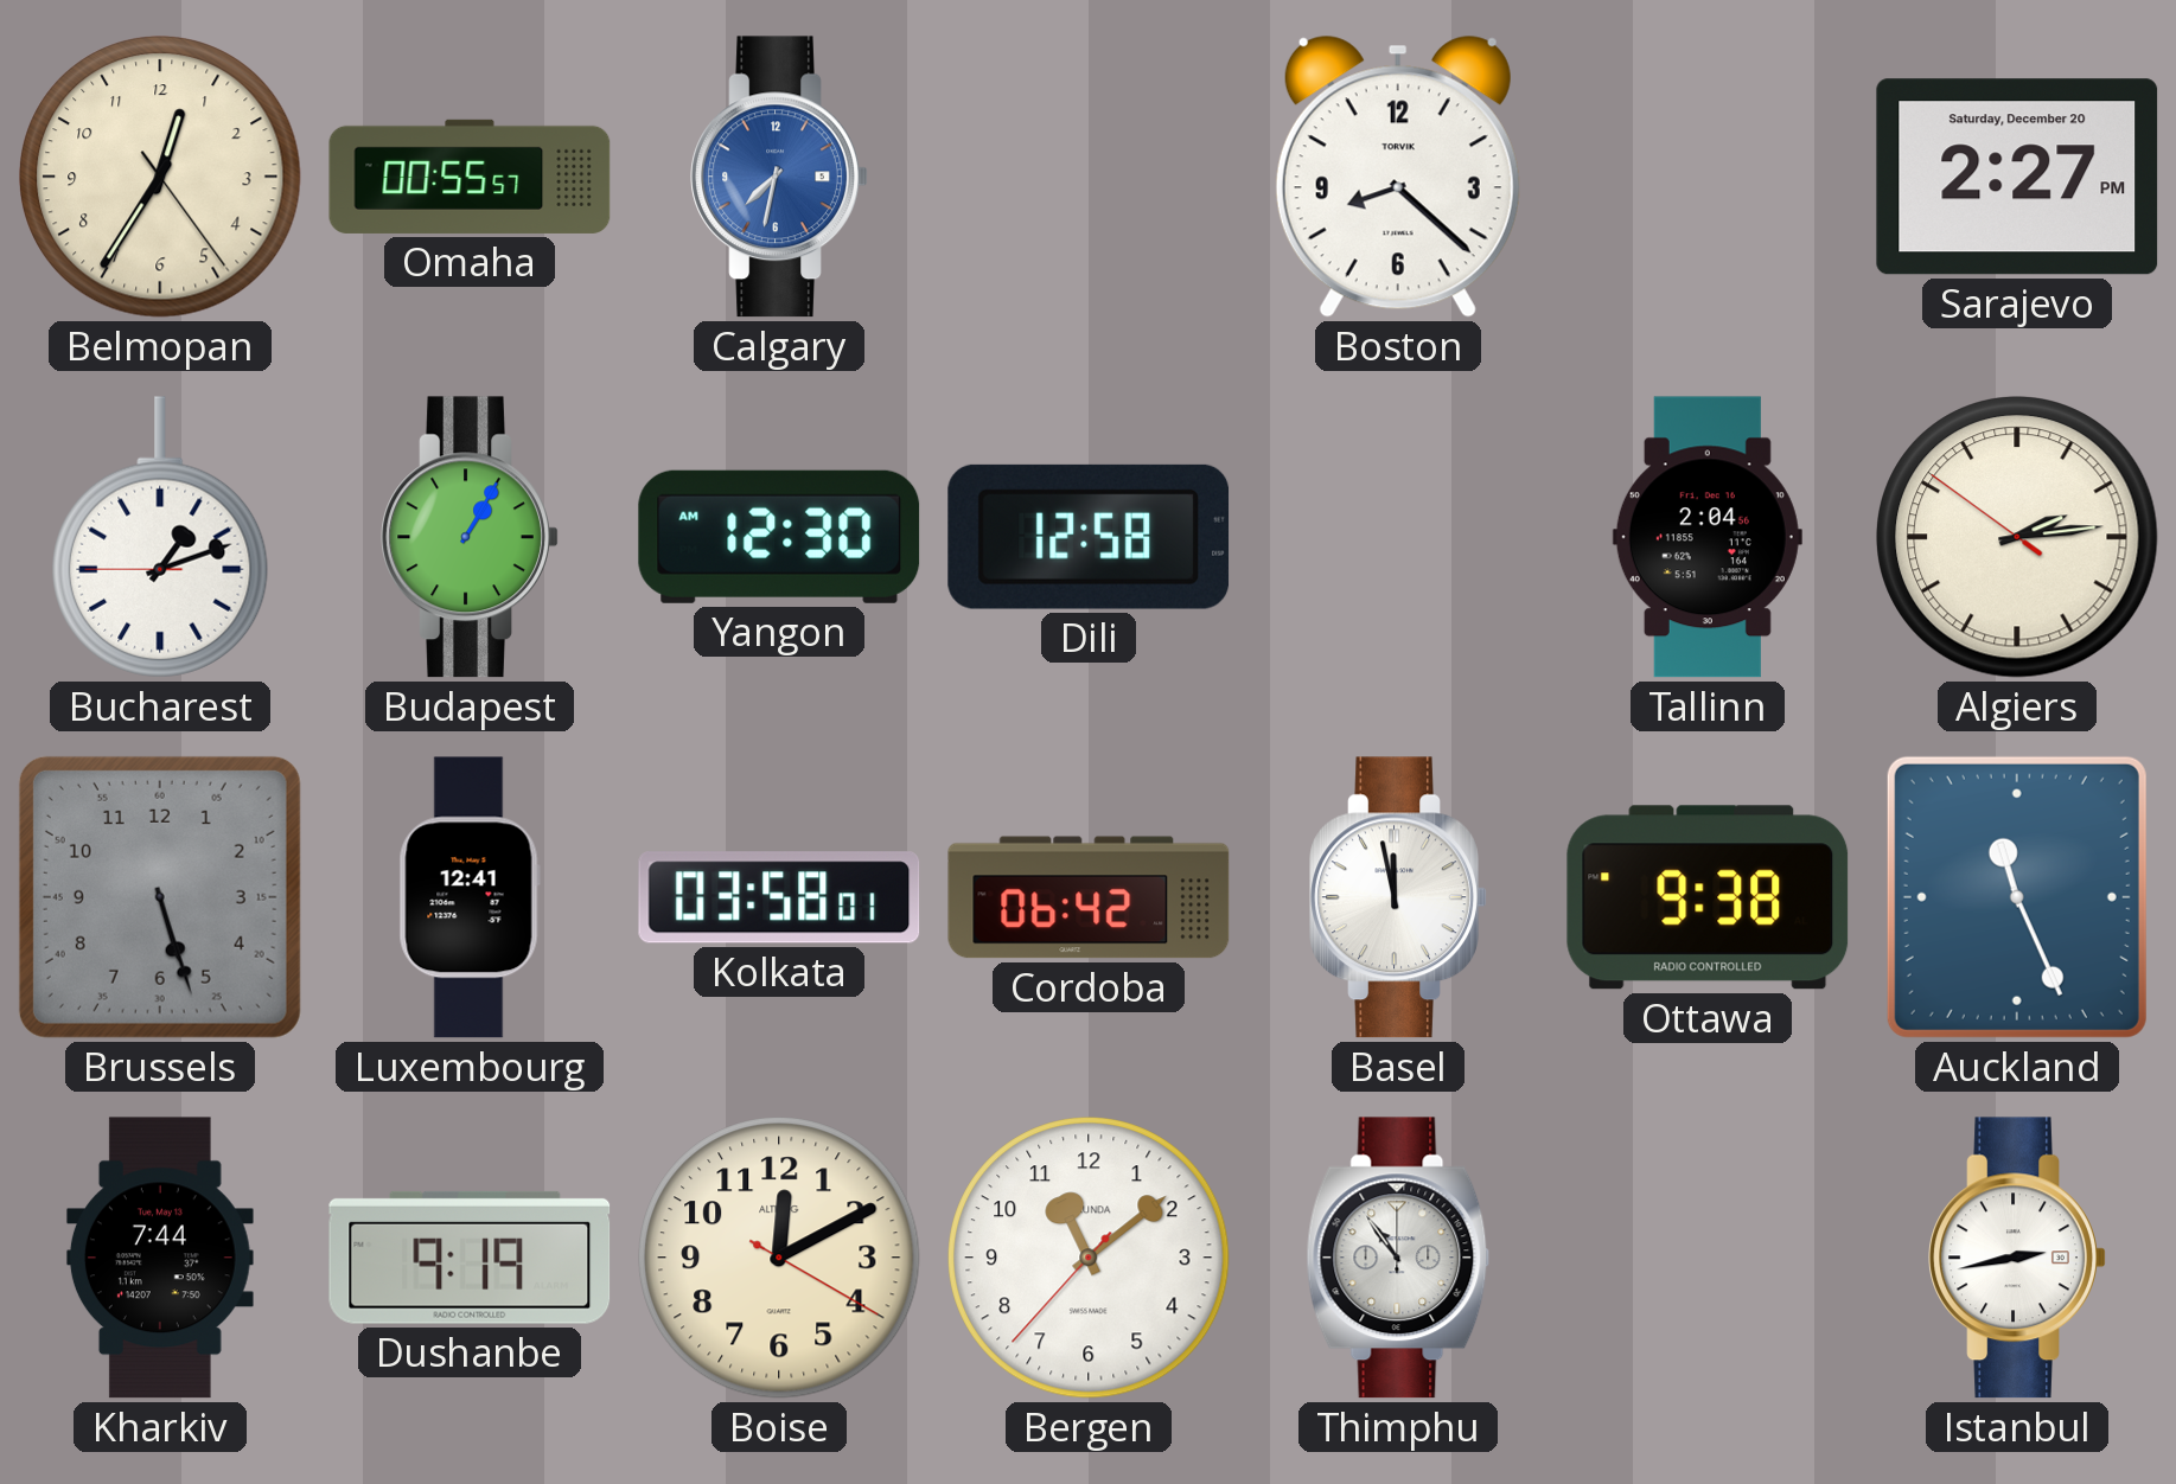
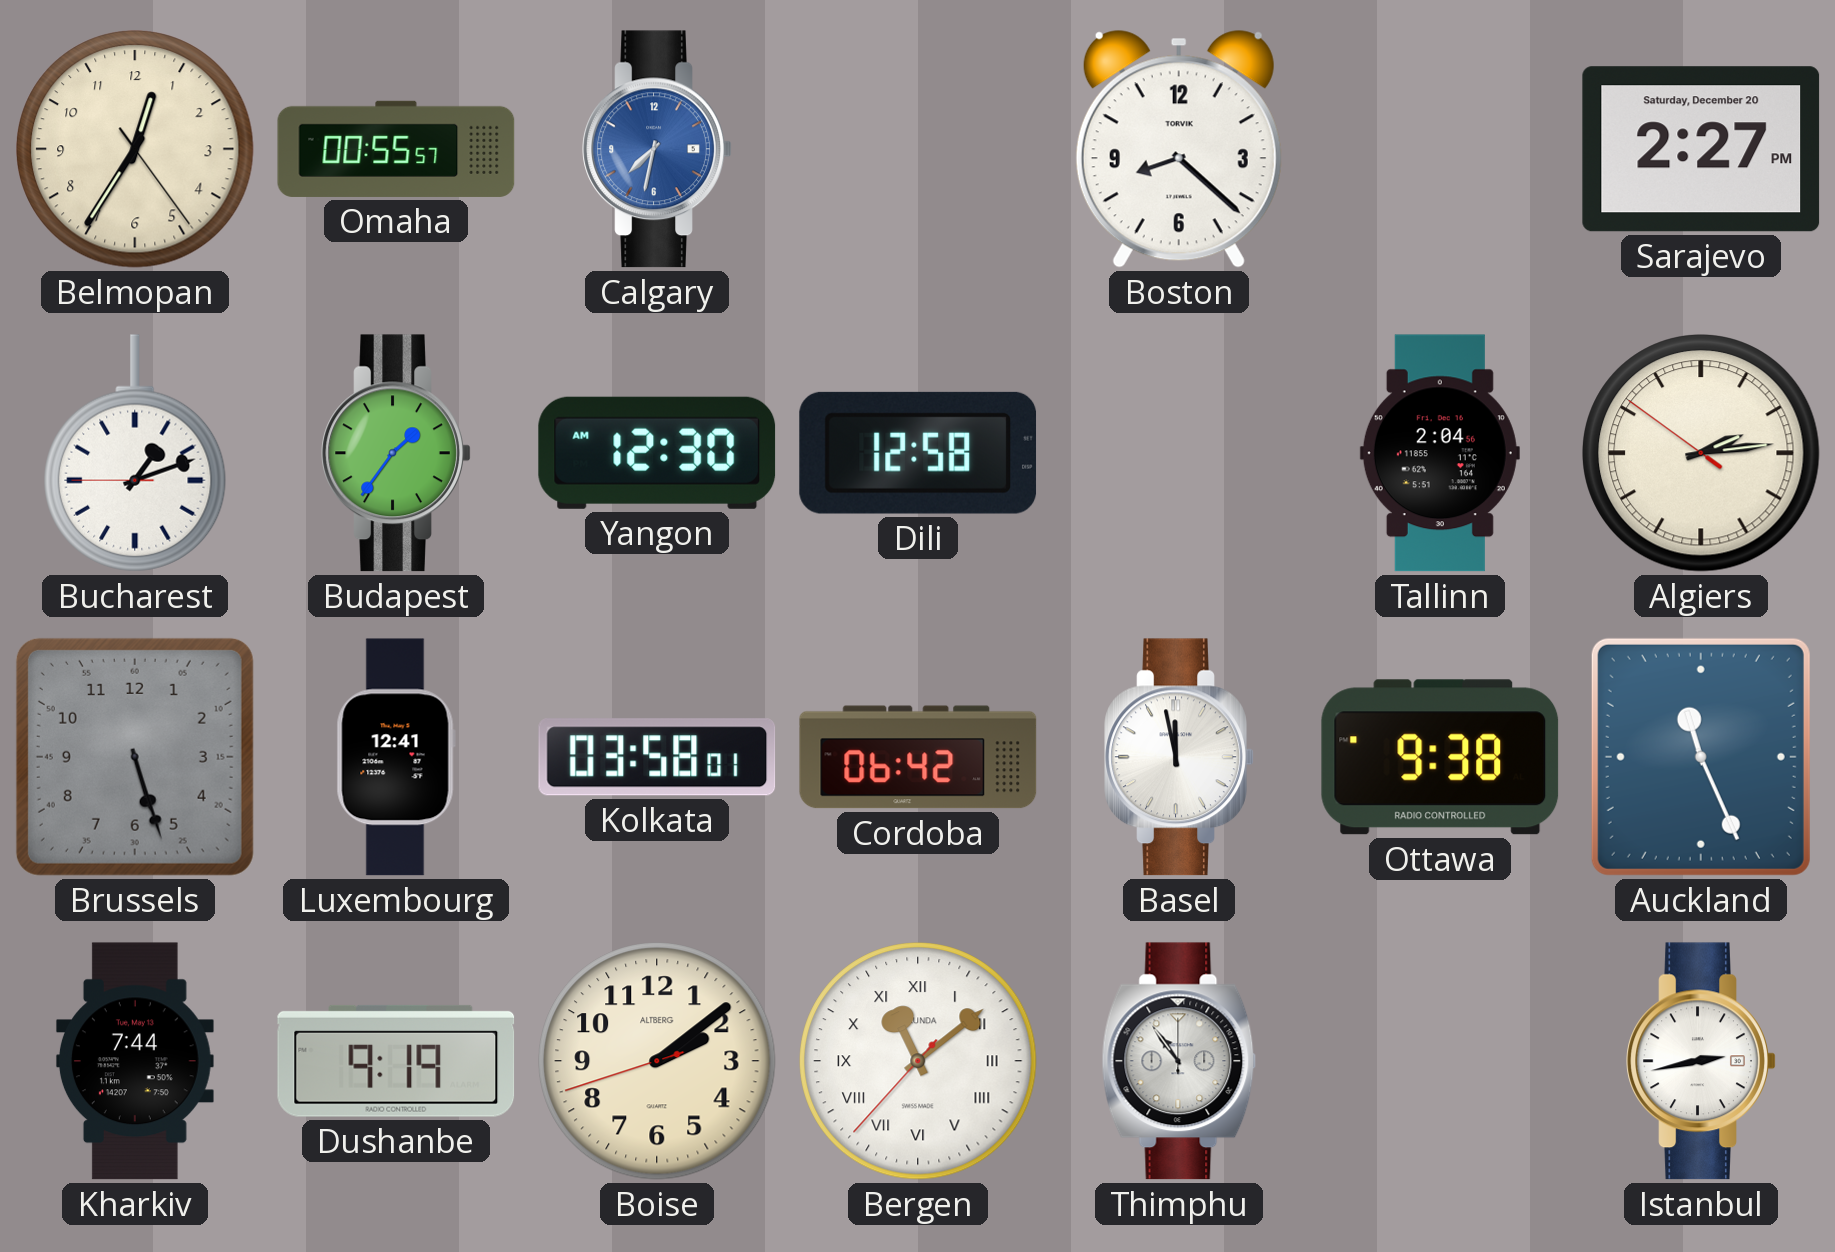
Budapest: 1:05 -> 1:36 (396, 453)
Boise: 12:10 -> 2:08 (657, 1061)
Bergen numerals: Arabic -> Roman (918, 1061)
